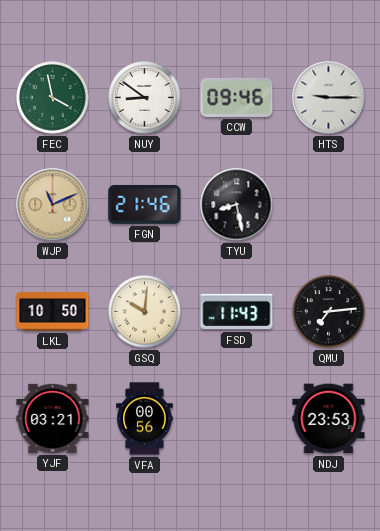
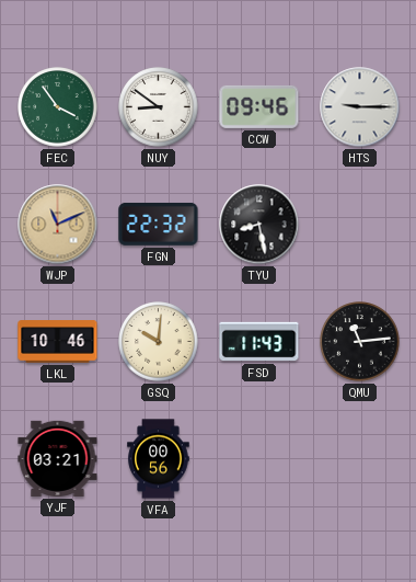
FEC: 3:58 -> 3:54 (58, 107)
FGN: 21:46 -> 22:32 (159, 224)
LKL: 10:50 -> 10:46 (58, 342)
QMU: 7:14 -> 11:14 (360, 342)
NDJ: 23:53 -> none (329, 419)
